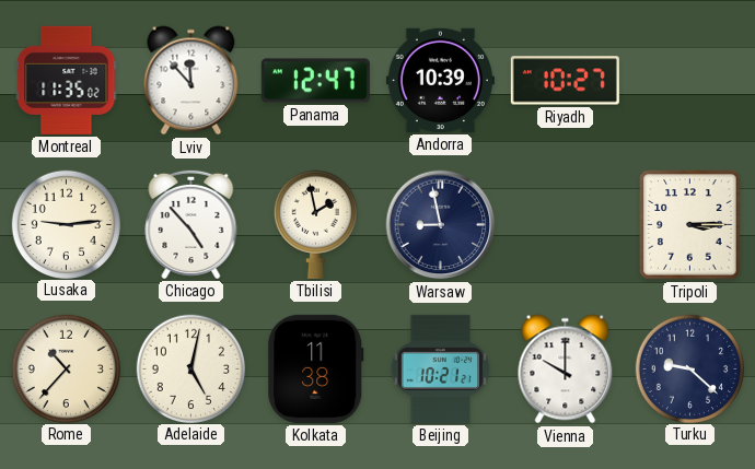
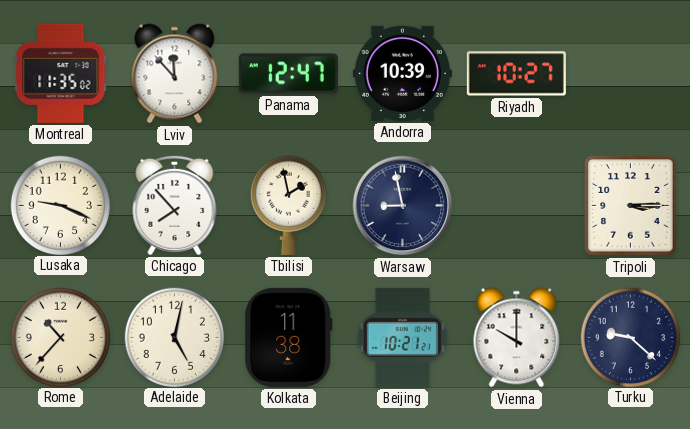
Lusaka: 9:14 -> 9:19 (60, 205)
Chicago: 4:53 -> 7:53 (175, 205)
